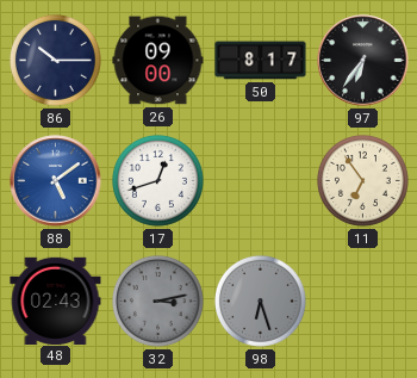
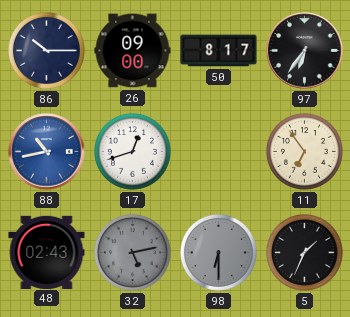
88: 5:09 -> 10:43 (47, 152)
32: 3:13 -> 5:13 (132, 252)
98: 6:27 -> 6:30 (218, 252)
5: none -> 1:34 (304, 252)
